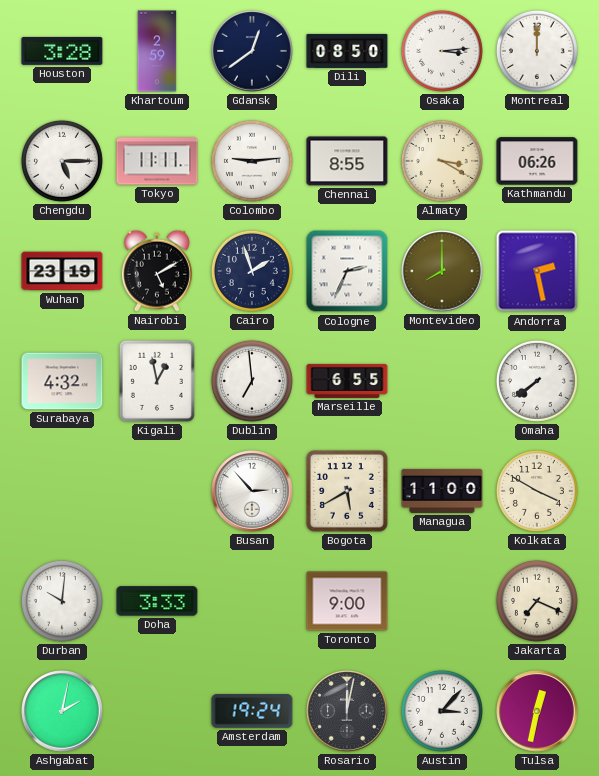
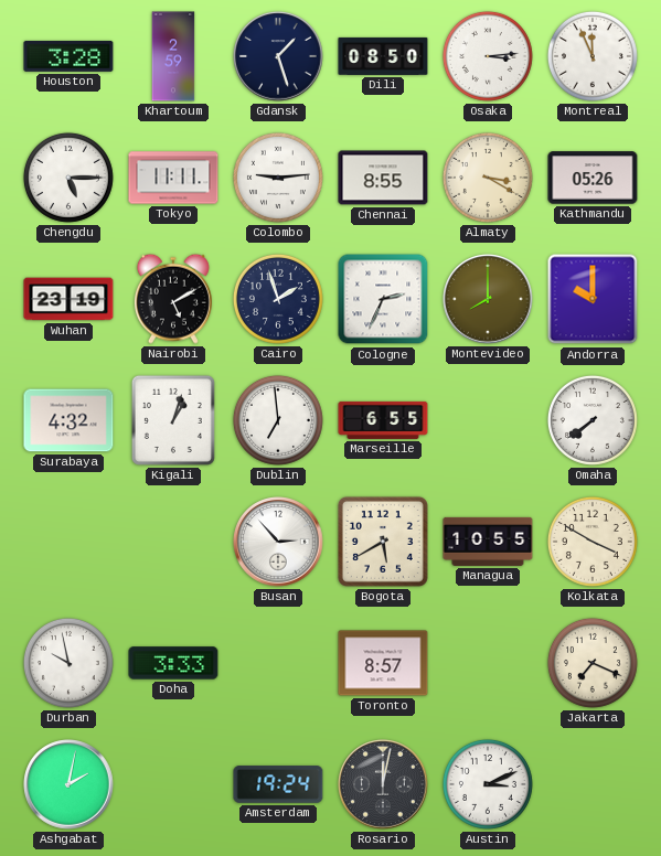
Gdansk: 12:39 -> 1:27 (278, 56)
Montreal: 12:00 -> 11:56 (593, 56)
Kathmandu: 06:26 -> 05:26 (593, 178)
Andorra: 2:28 -> 10:00 (593, 299)
Kigali: 12:58 -> 1:03 (173, 420)
Managua: 11:00 -> 10:55 (488, 542)
Durban: 10:01 -> 9:58 (68, 663)
Toronto: 9:00 -> 8:57 (383, 663)
Austin: 3:07 -> 3:11 (488, 784)
Tulsa: 12:32 -> none (537, 711)
